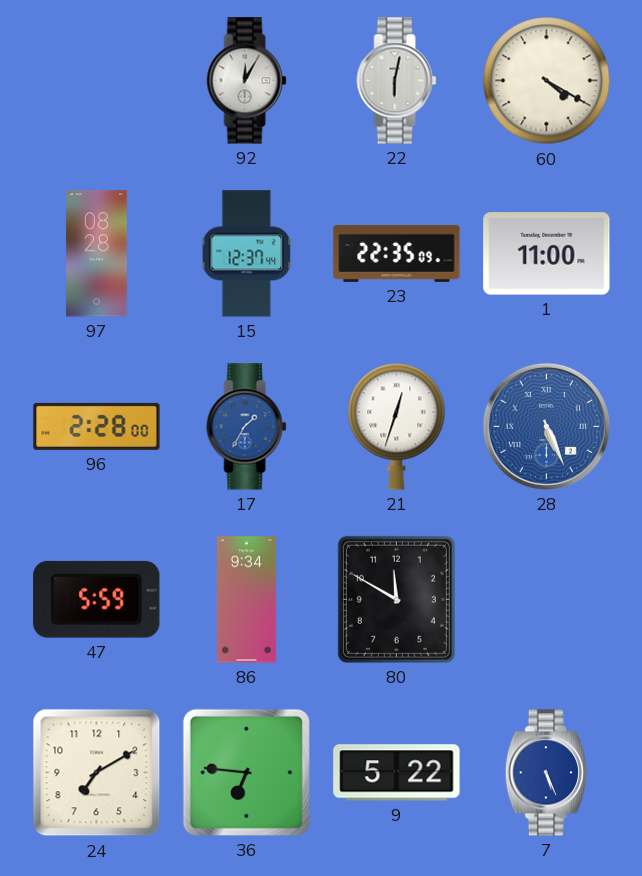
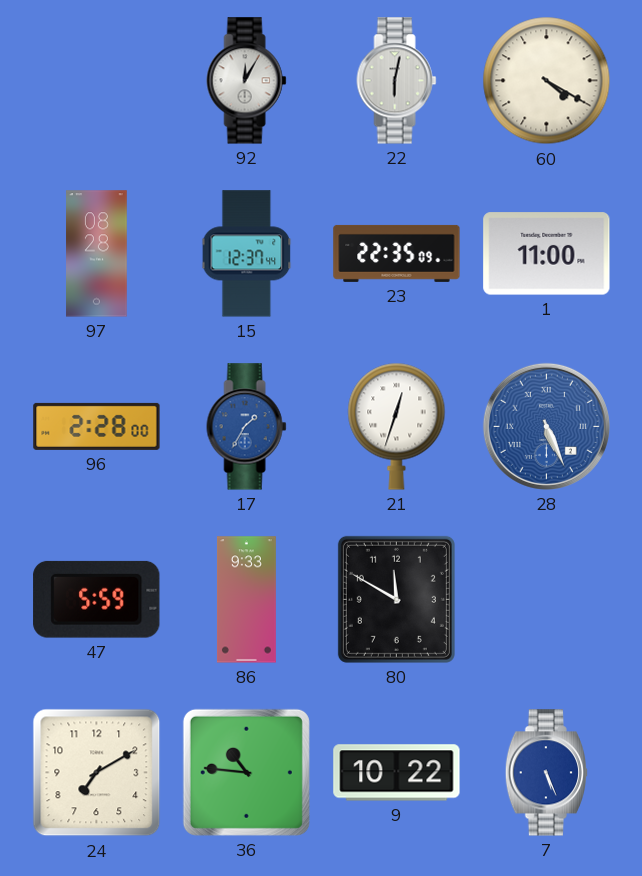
86: 9:34 -> 9:33 (246, 600)
36: 6:46 -> 10:46 (246, 772)
9: 5:22 -> 10:22 (397, 773)
